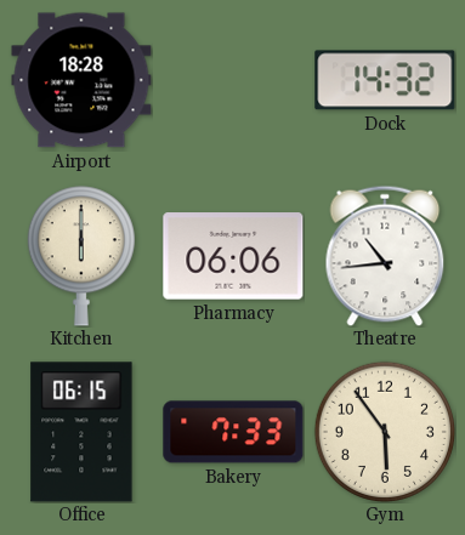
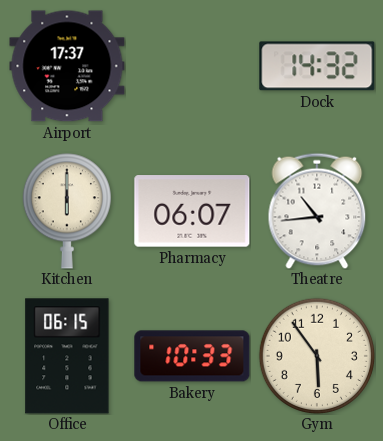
Airport: 18:28 -> 17:37 (67, 66)
Pharmacy: 06:06 -> 06:07 (192, 211)
Bakery: 7:33 -> 10:33 (192, 356)
